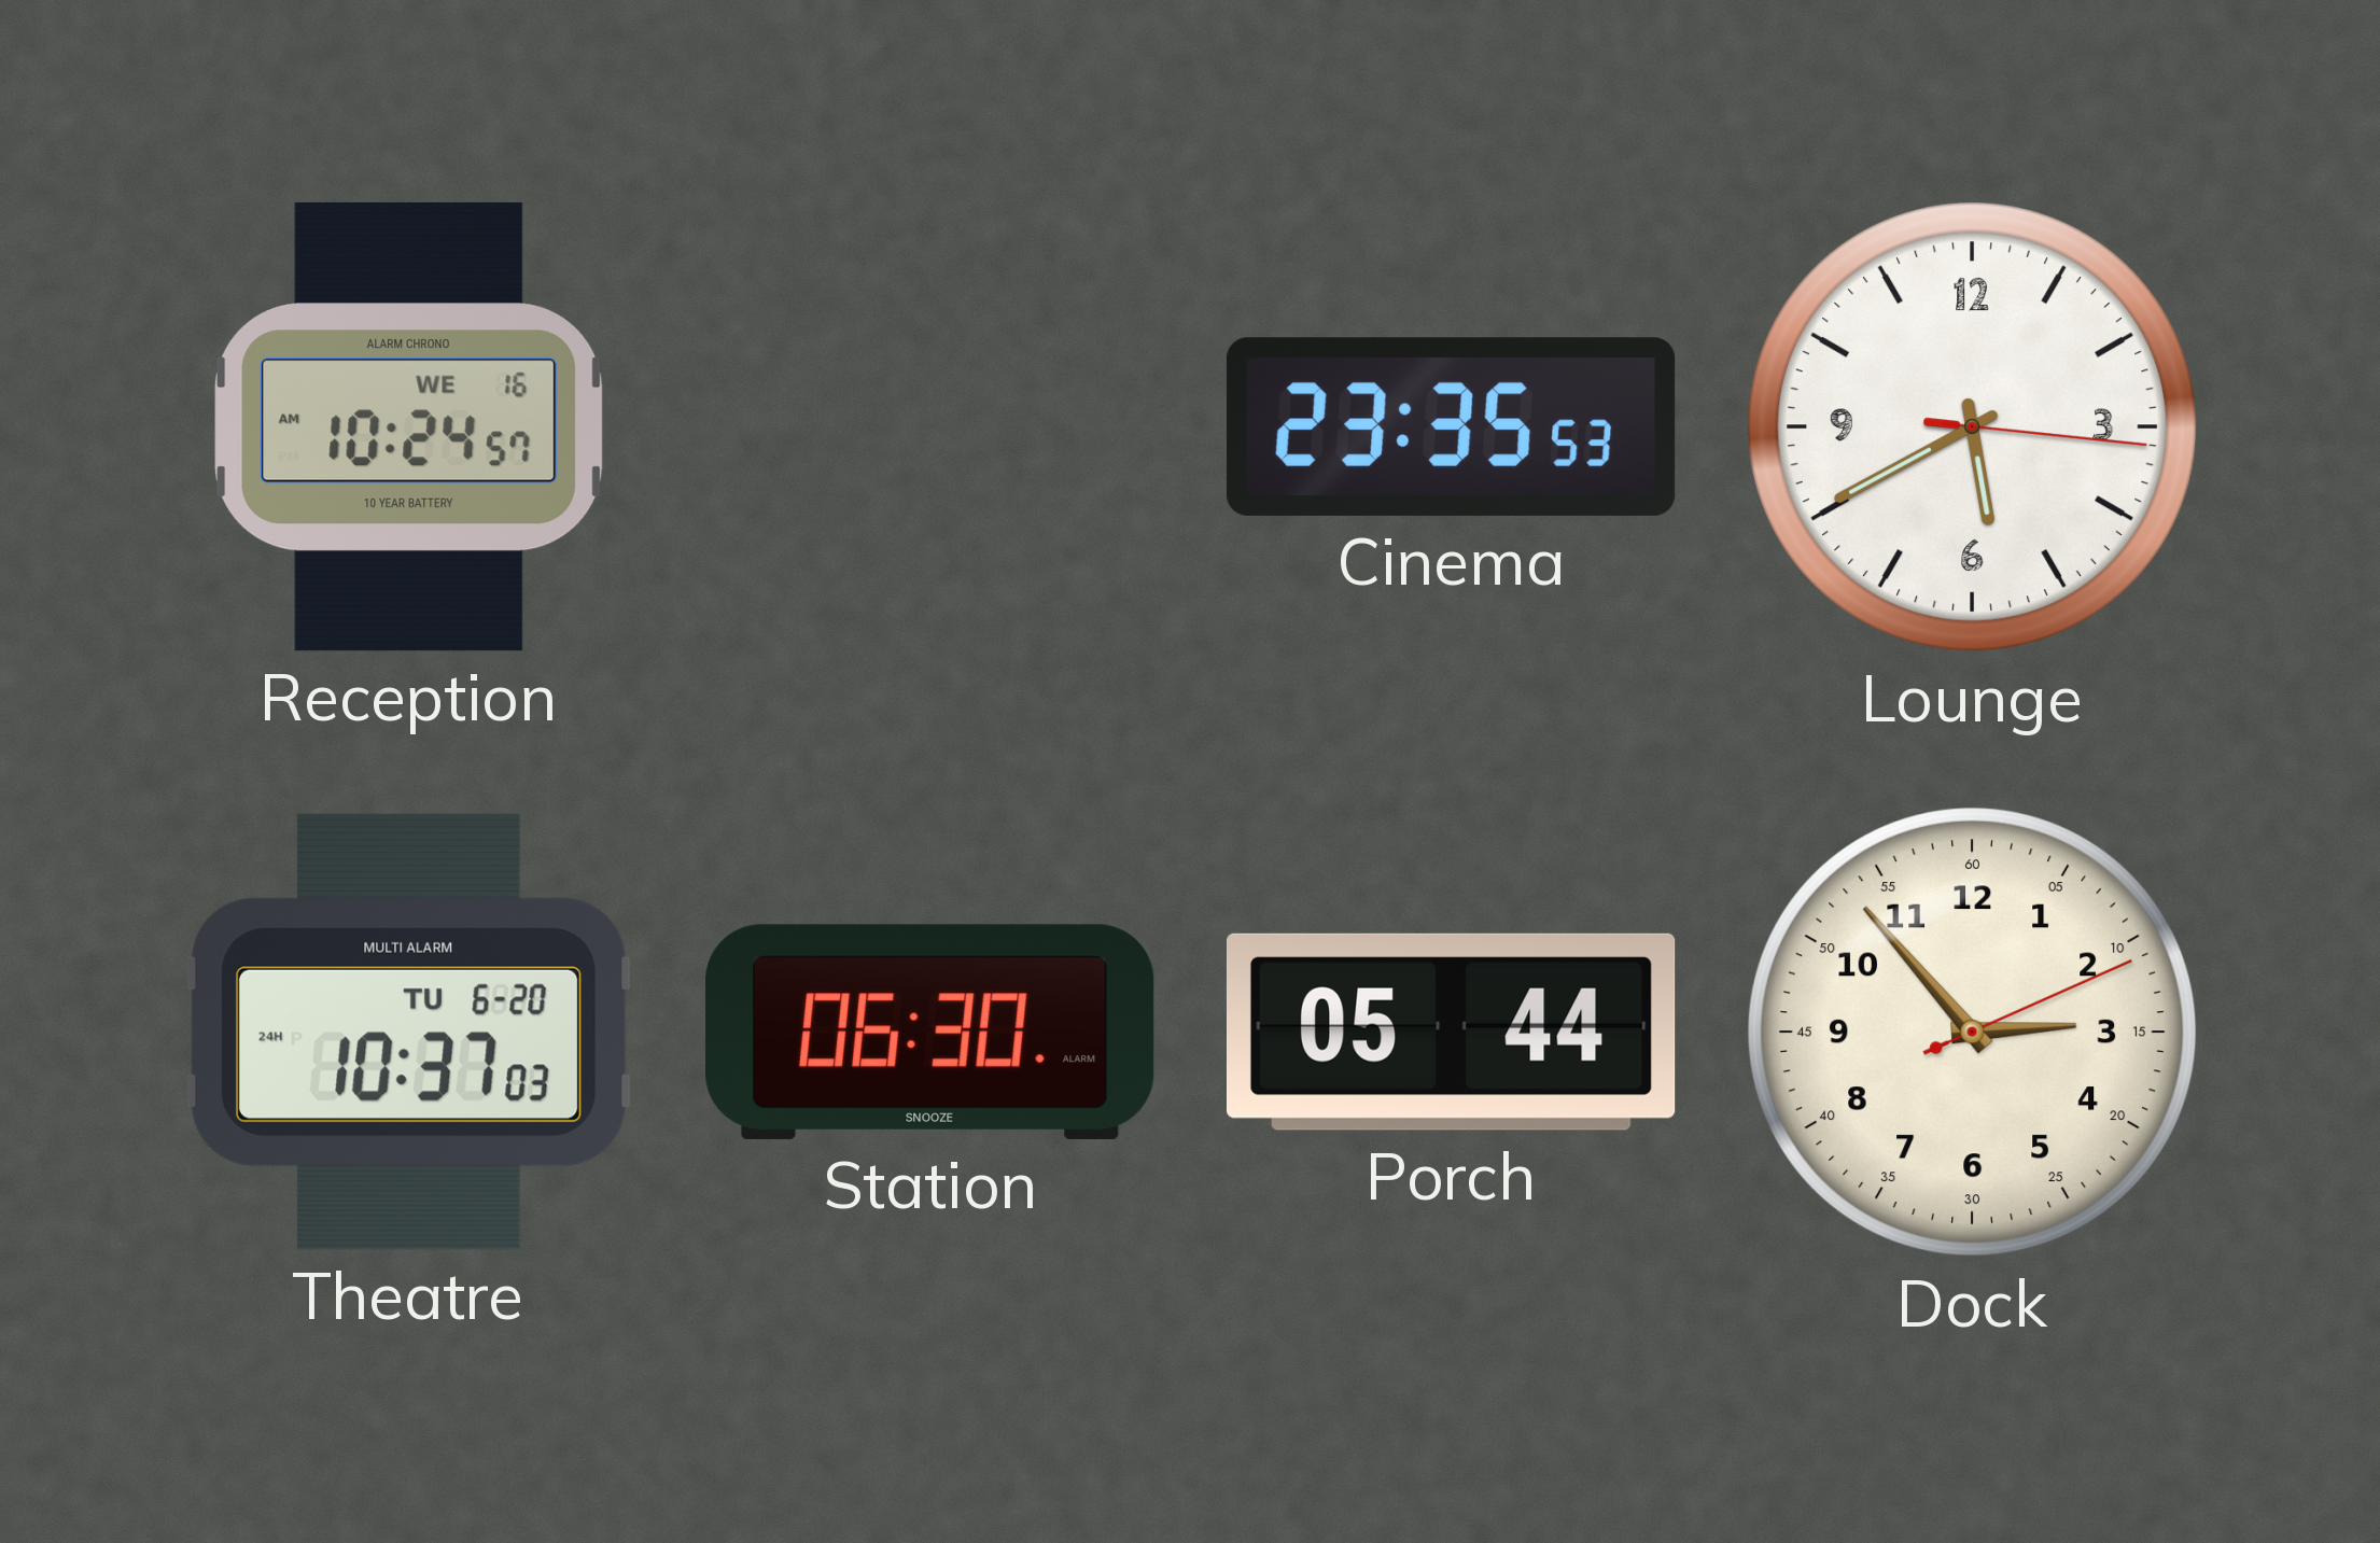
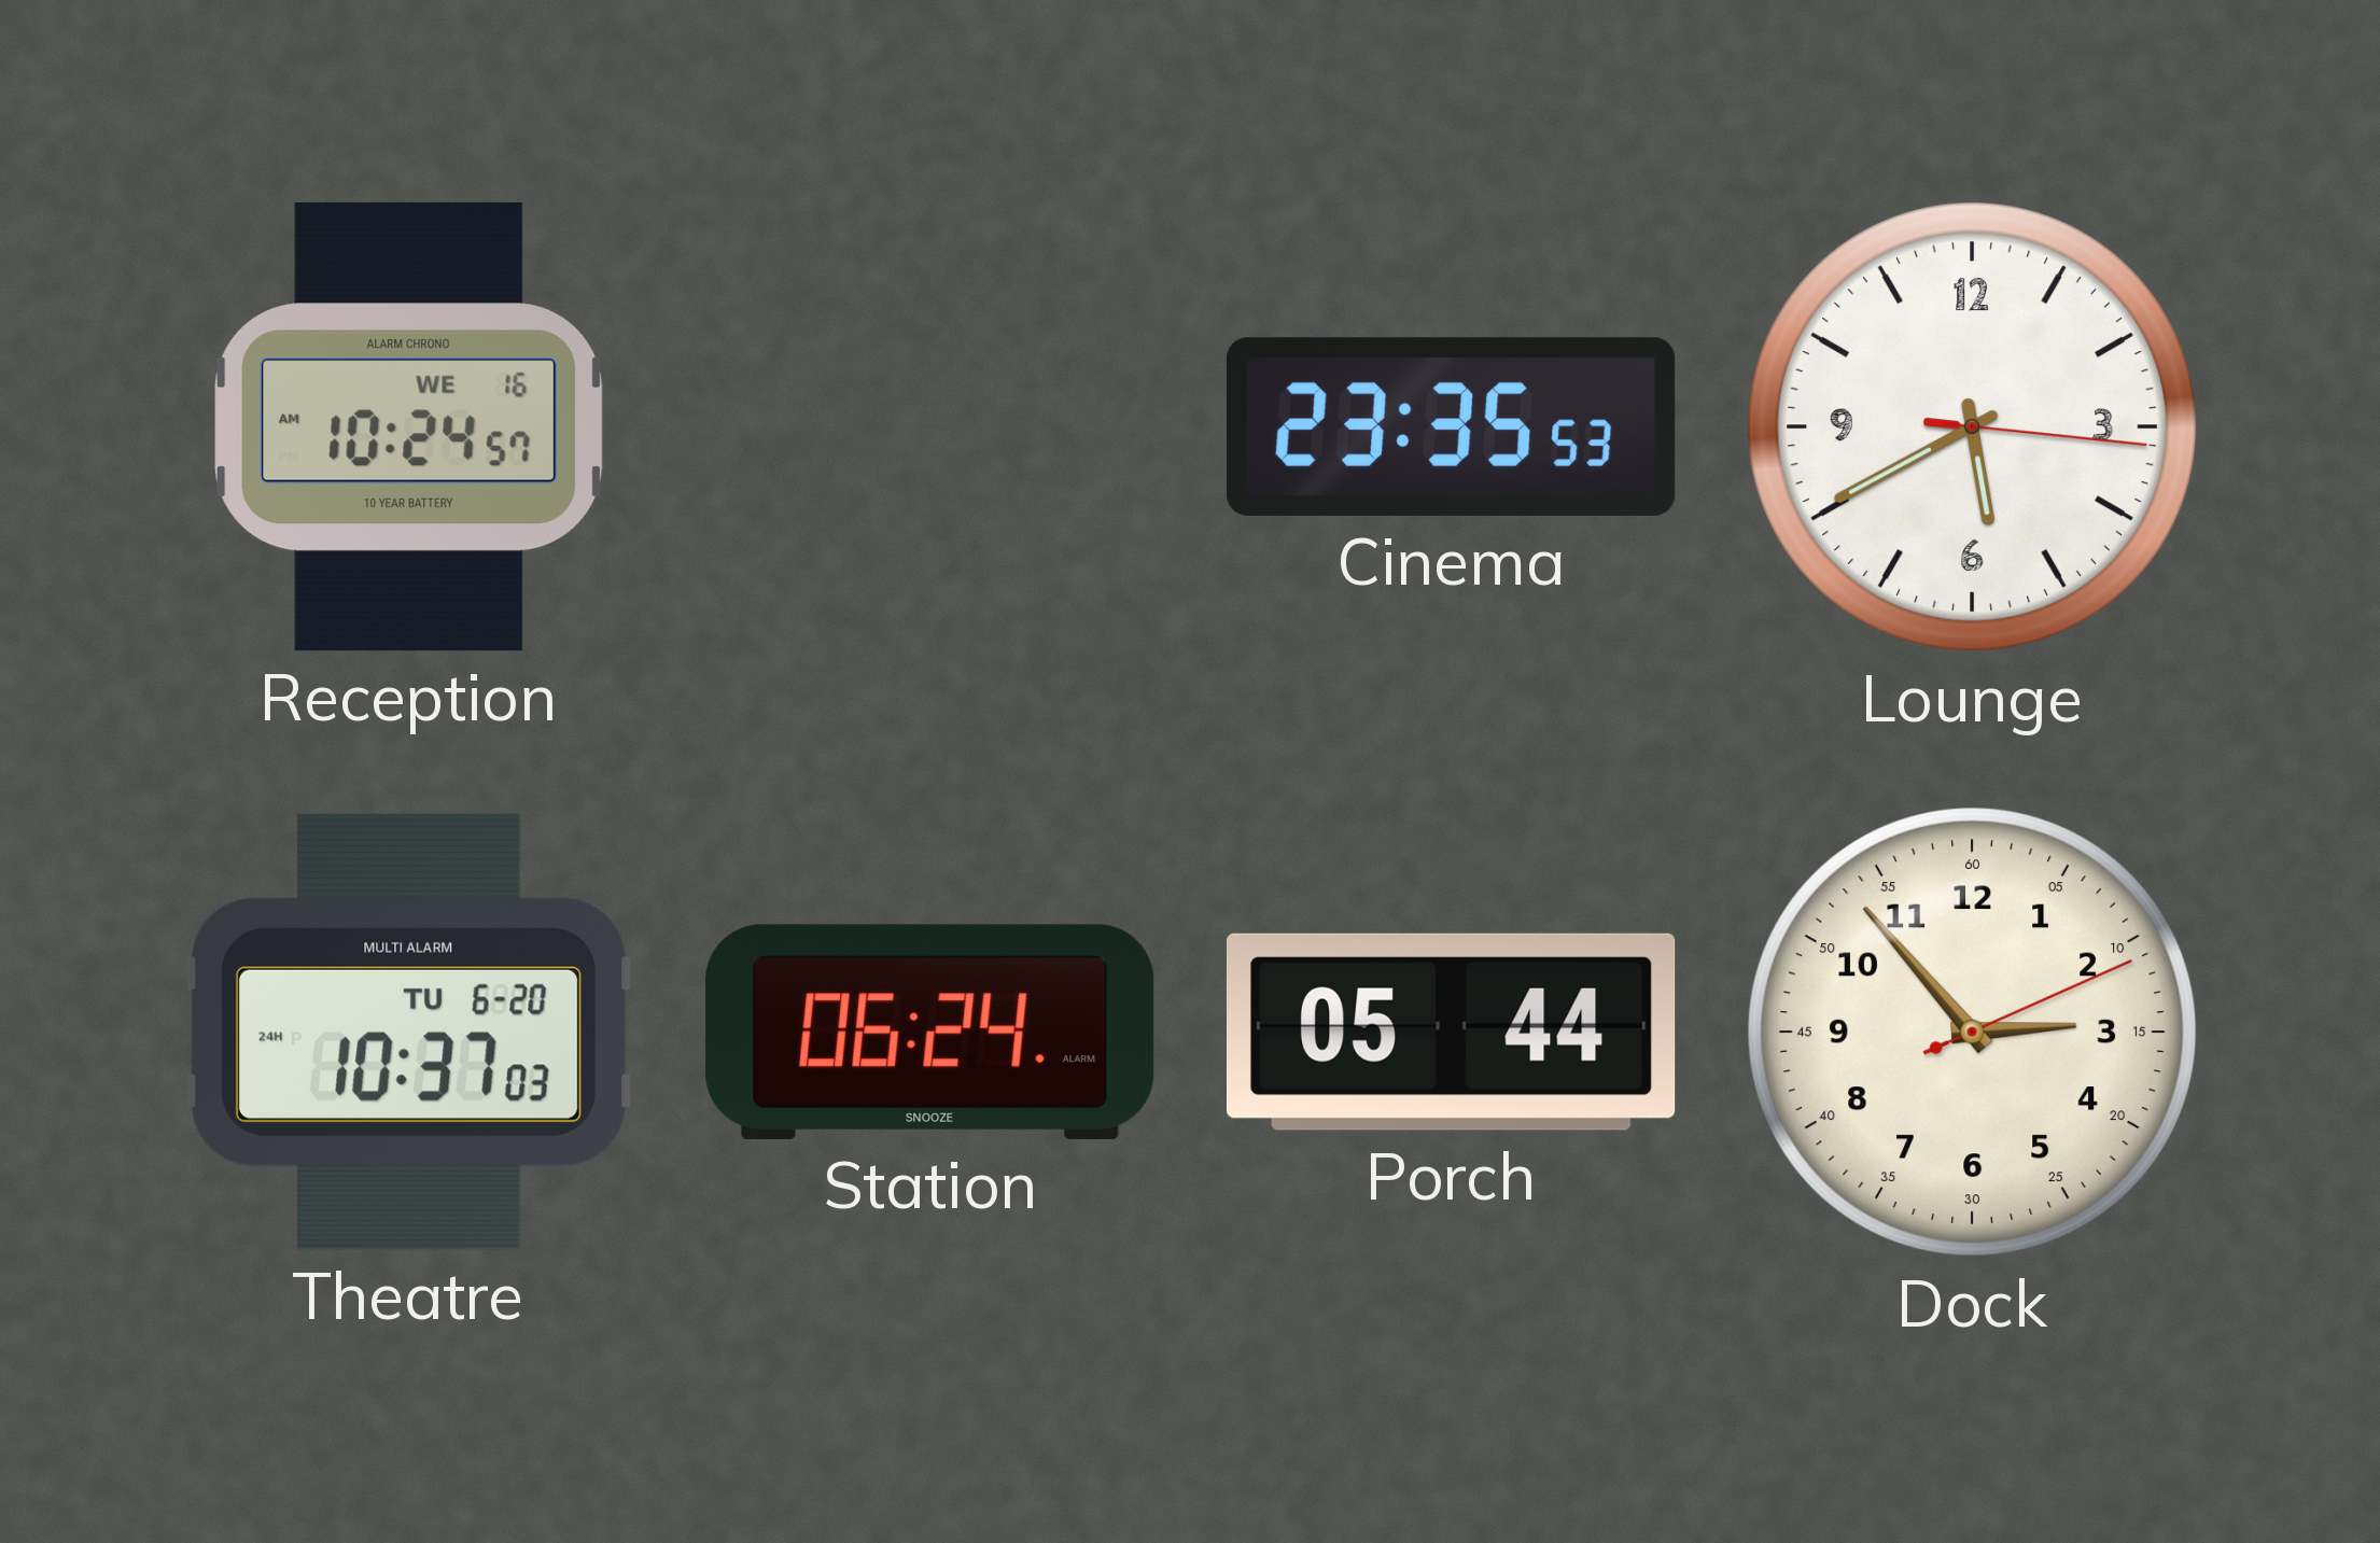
Station: 06:30 -> 06:24 (930, 1032)
